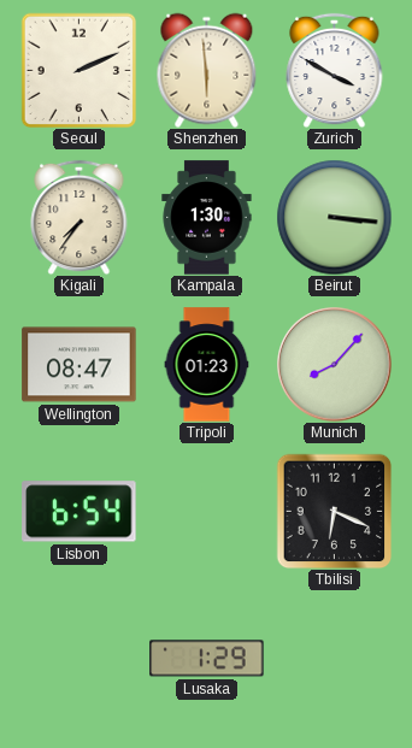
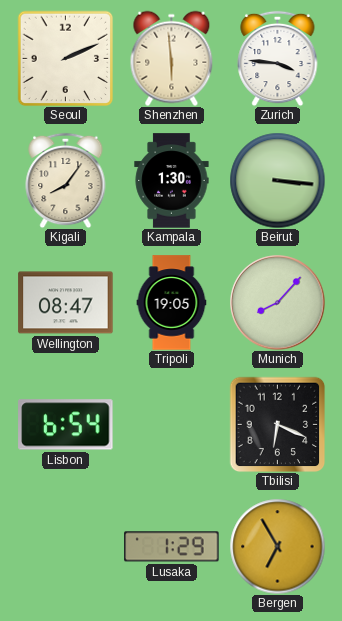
Zurich: 3:50 -> 3:46 (278, 58)
Kigali: 7:36 -> 8:06 (66, 180)
Tripoli: 01:23 -> 19:05 (172, 303)
Bergen: none -> 6:55 (277, 546)
